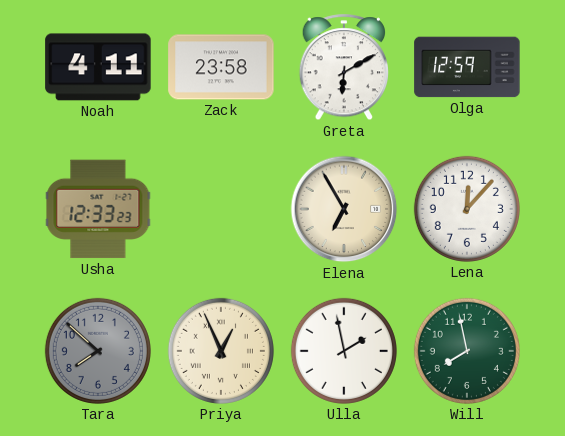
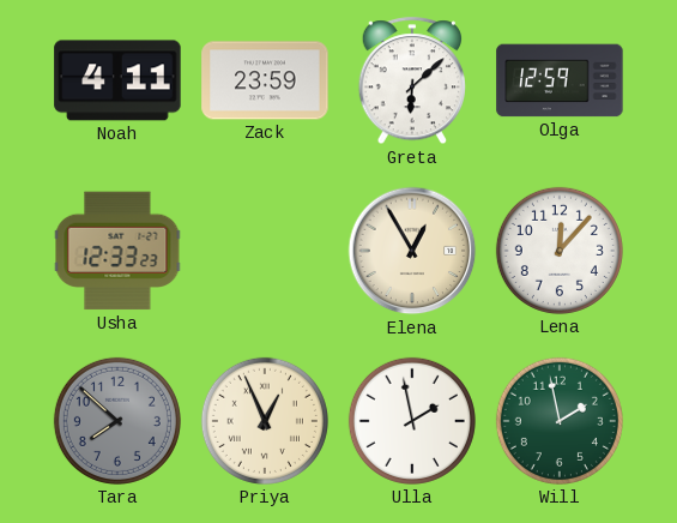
Zack: 23:58 -> 23:59 (265, 80)
Greta: 6:10 -> 6:08 (411, 82)
Elena: 6:55 -> 12:55 (412, 251)
Will: 7:58 -> 1:58 (560, 421)
